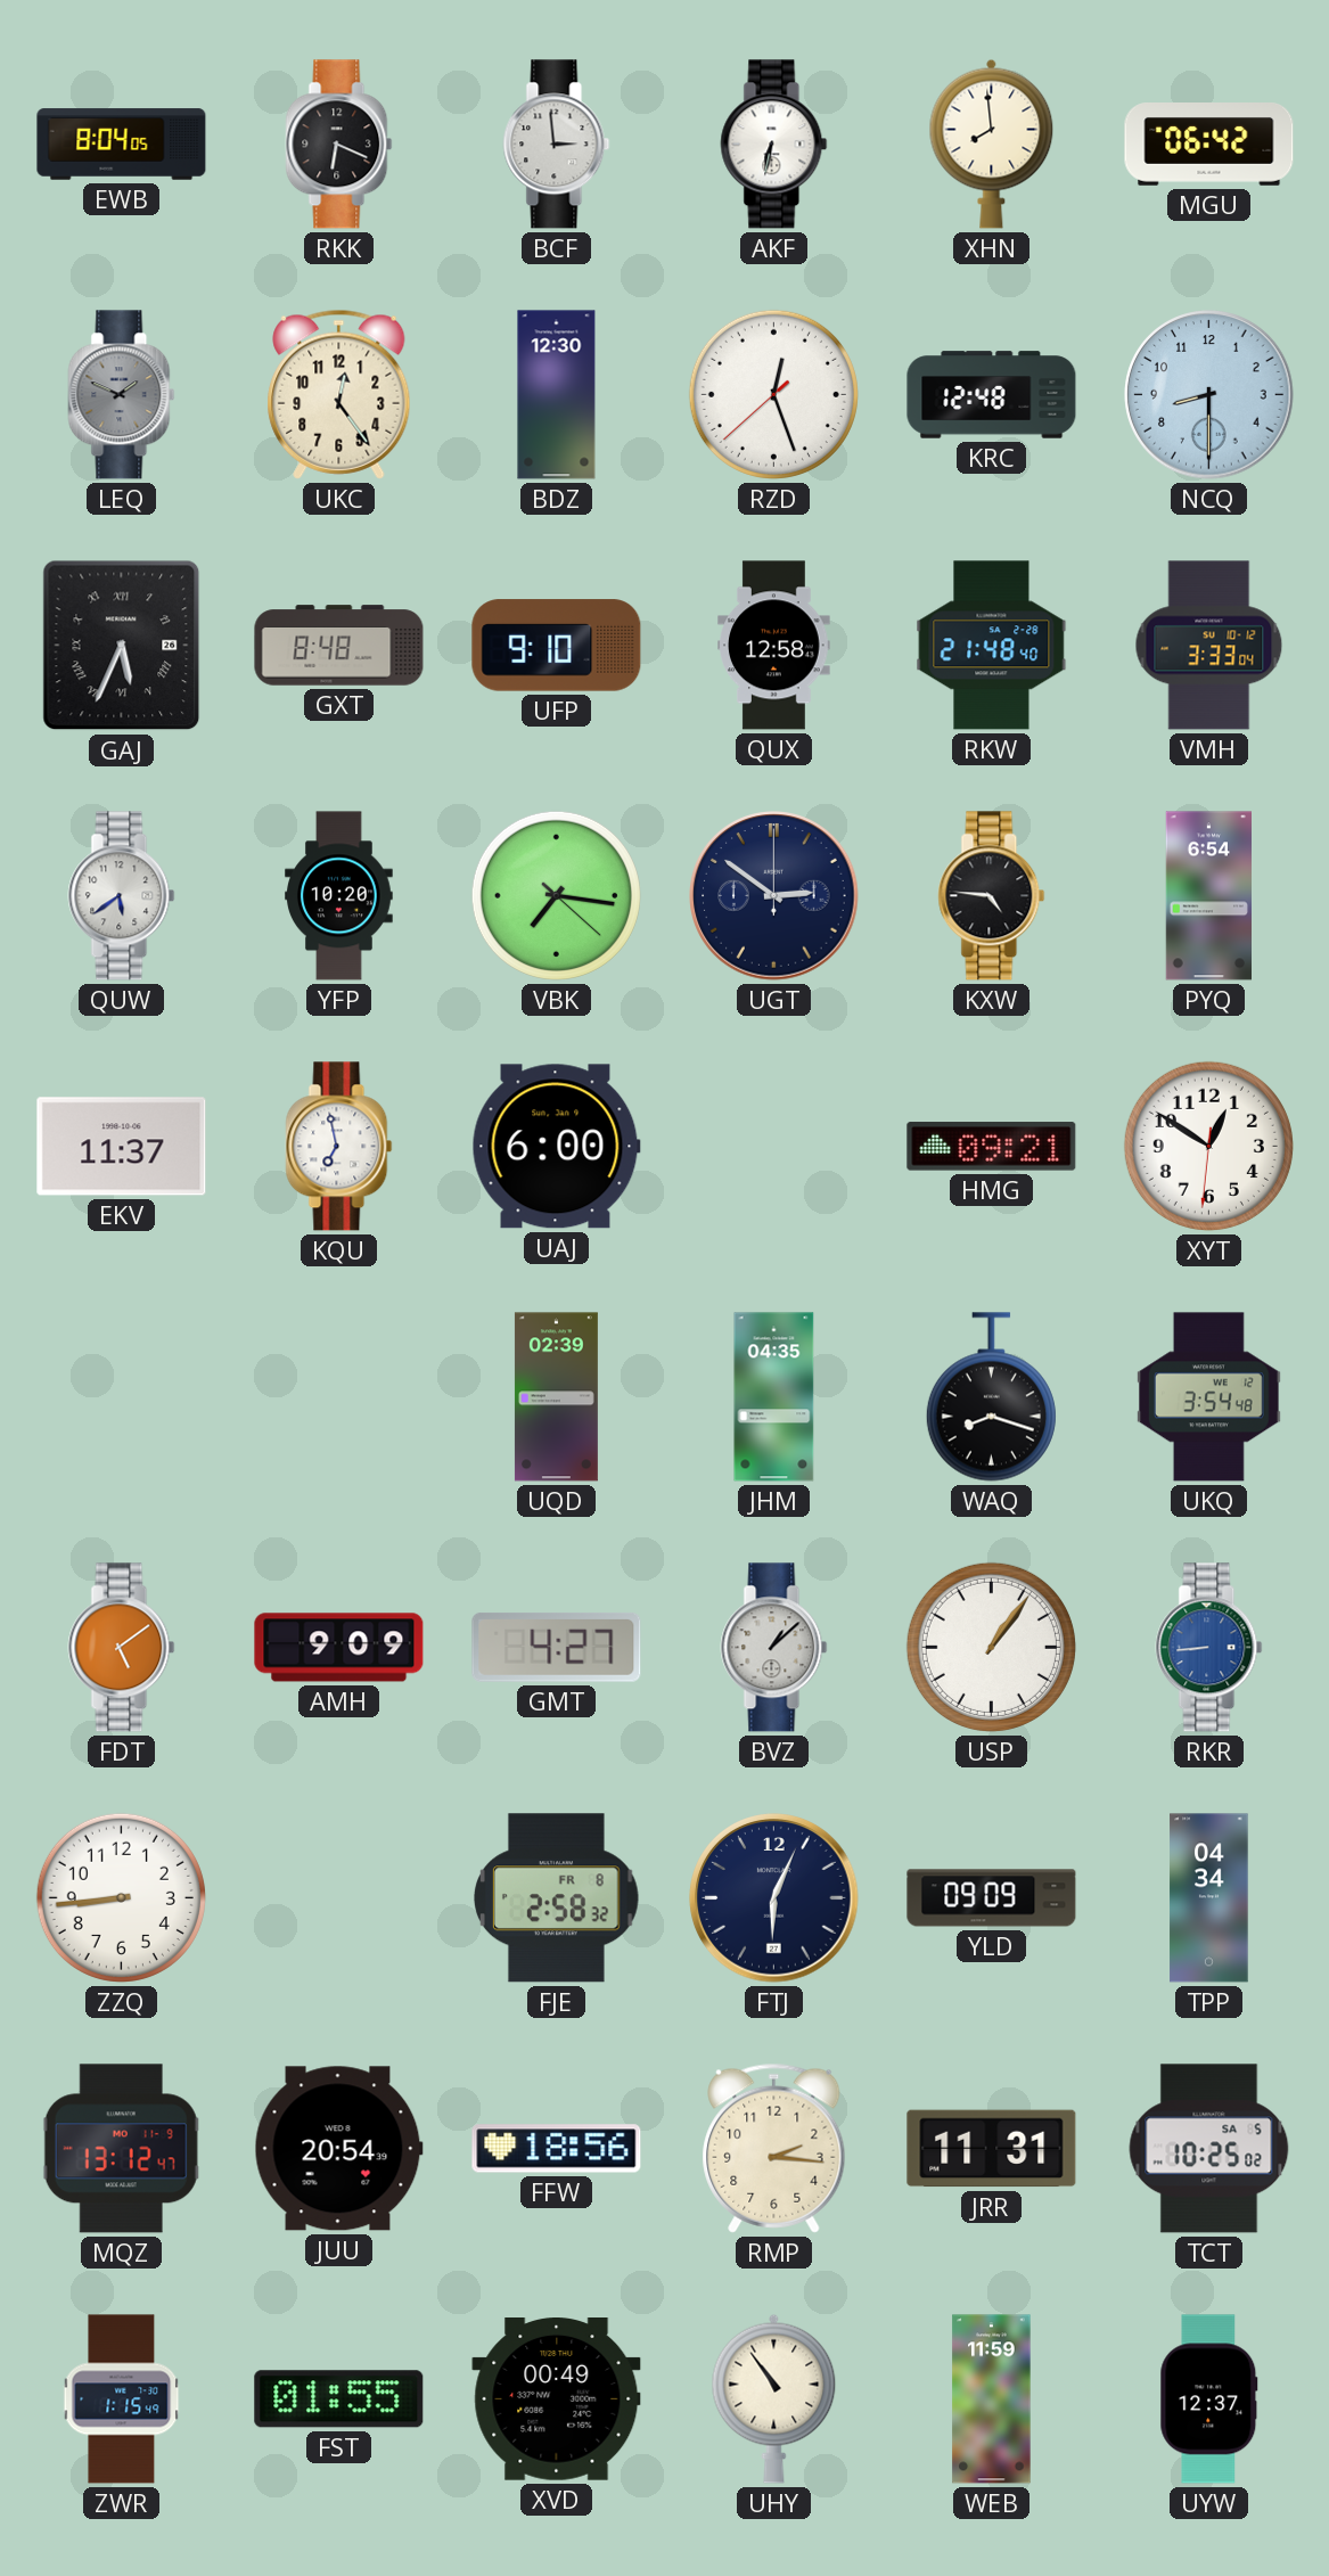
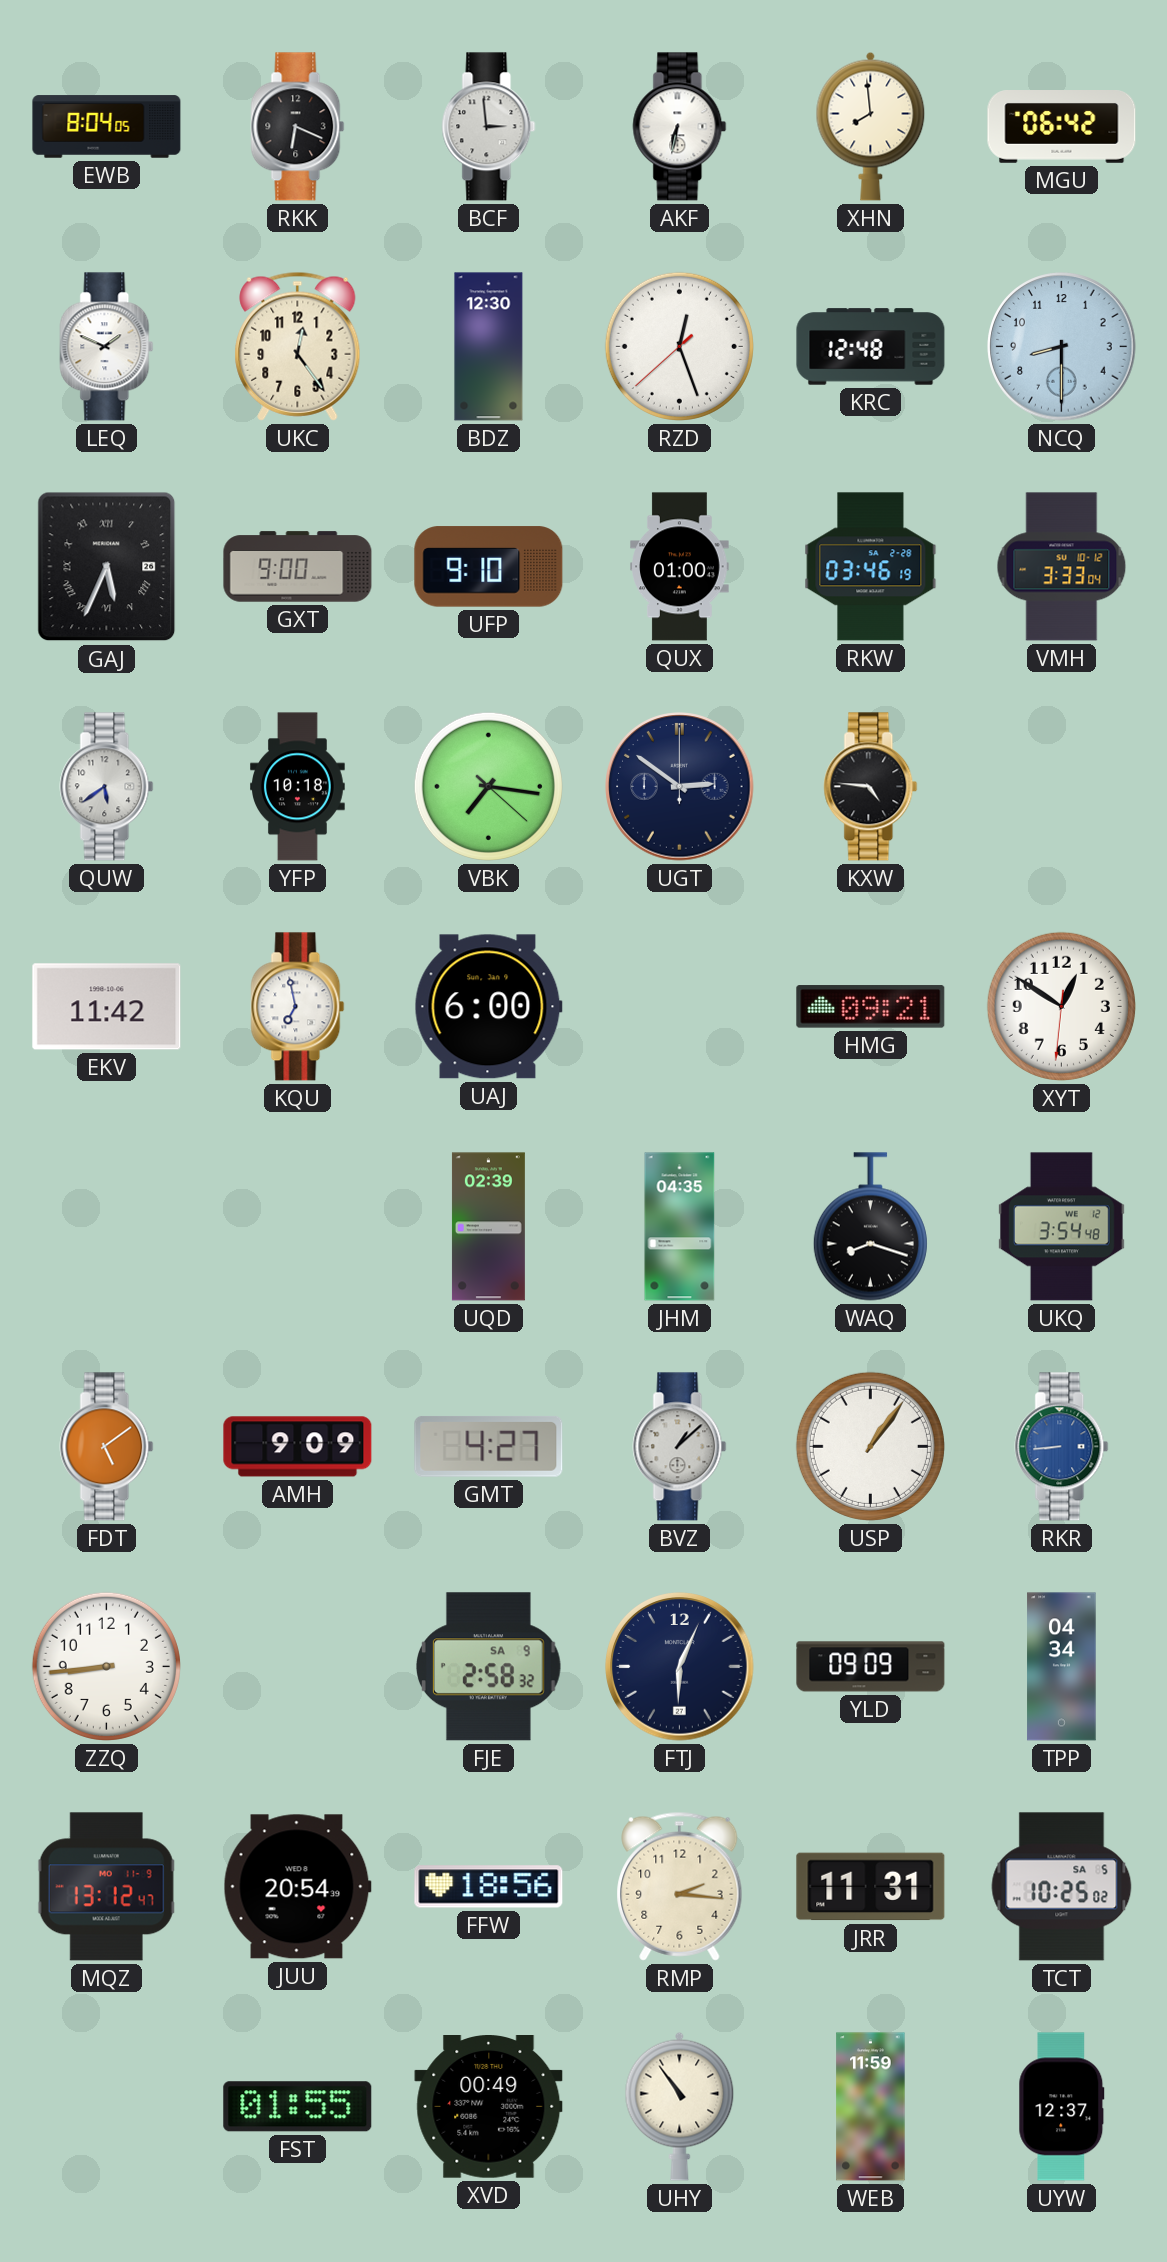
LEQ dial: grey -> white (107, 347)
GXT: 8:48 -> 9:00 (298, 567)
QUX: 12:58 -> 01:00 (680, 567)
RKW: 21:48 -> 03:46 (871, 567)
YFP: 10:20 -> 10:18 (298, 787)
PYQ: 6:54 -> none (1208, 896)
EKV: 11:37 -> 11:42 (107, 1007)
FJE date: FR 8 -> SA 9 (489, 1667)
ZWR: 1:15 -> none (122, 2399)
